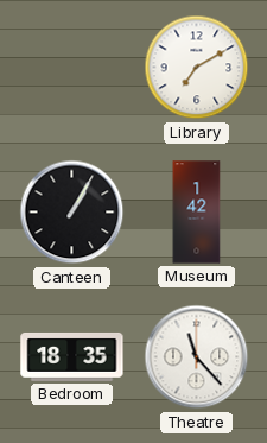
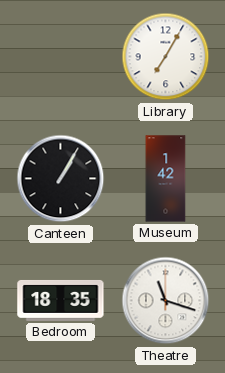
Library: 7:10 -> 7:05 (166, 57)
Theatre: 11:23 -> 11:18 (166, 301)
